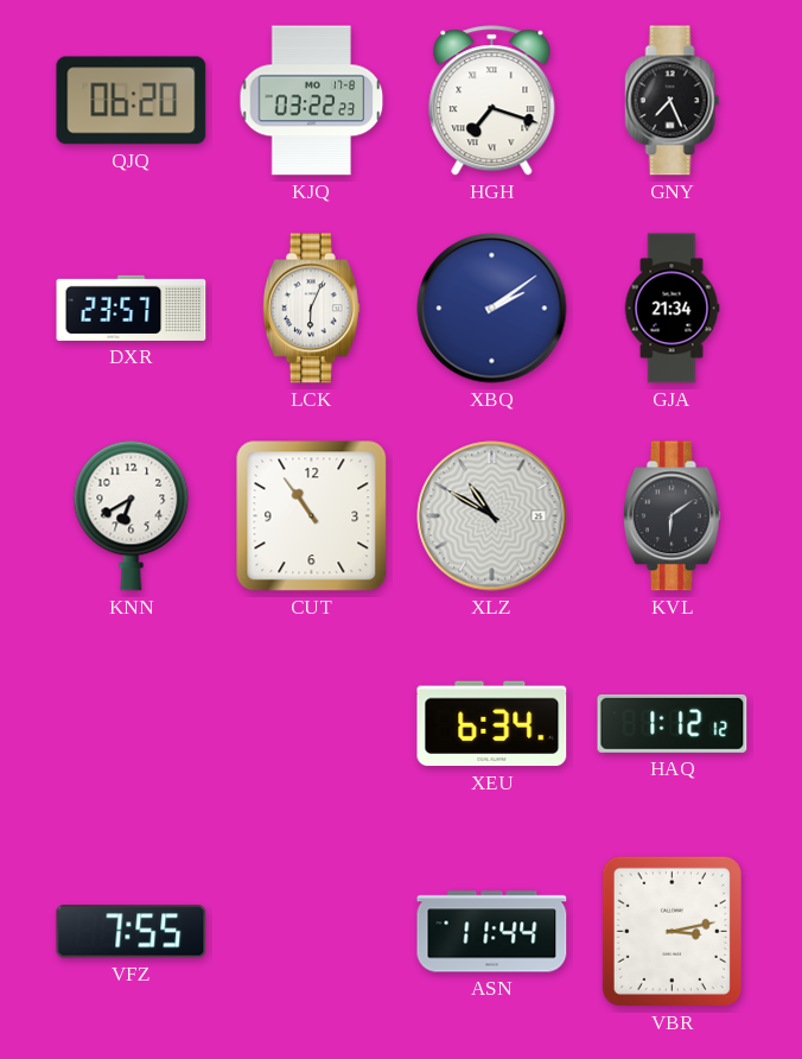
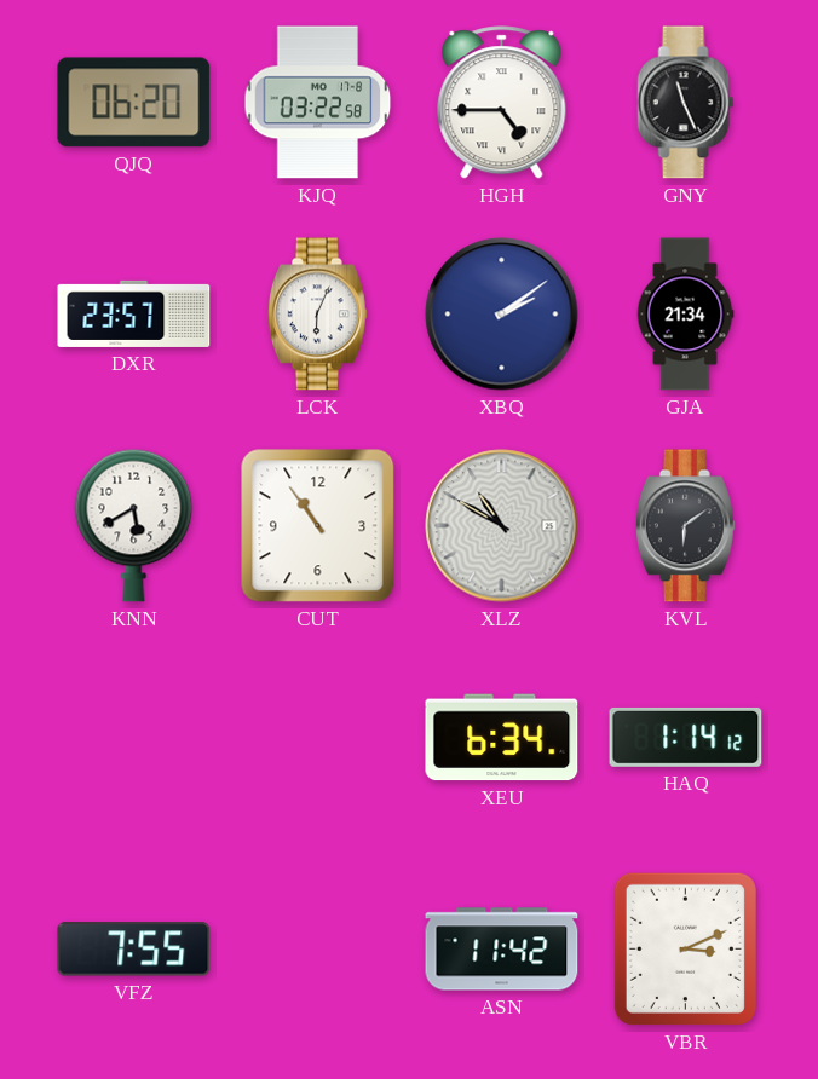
KJQ: 03:22:23 -> 03:22:58 (318, 103)
HGH: 7:18 -> 4:45 (502, 103)
GNY: 7:26 -> 11:26 (686, 103)
KNN: 6:40 -> 5:40 (134, 525)
HAQ: 1:12 -> 1:14 (686, 737)
ASN: 11:44 -> 11:42 (502, 950)
VBR: 3:13 -> 3:11 (685, 948)
